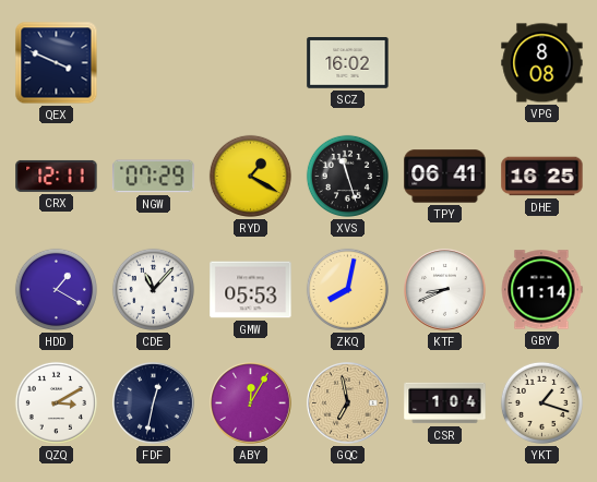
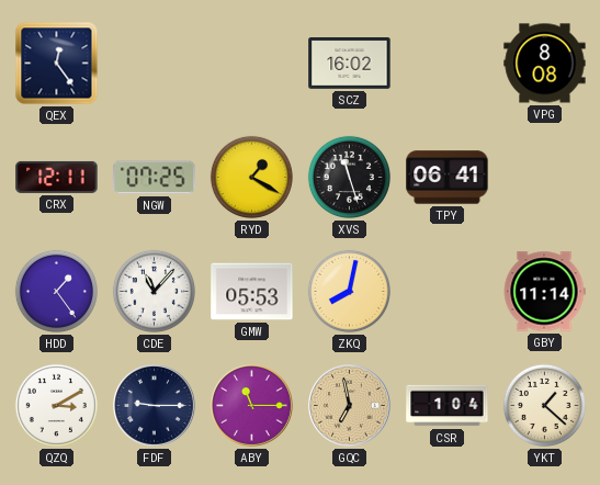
QEX: 3:49 -> 12:24 (57, 64)
NGW: 07:29 -> 07:25 (155, 178)
DHE: 16:25 -> none (542, 177)
HDD: 1:20 -> 1:24 (56, 291)
KTF: 8:41 -> none (445, 290)
FDF: 12:32 -> 9:15 (155, 406)
ABY: 12:05 -> 11:15 (252, 406)
YKT: 1:18 -> 1:22 (544, 405)
